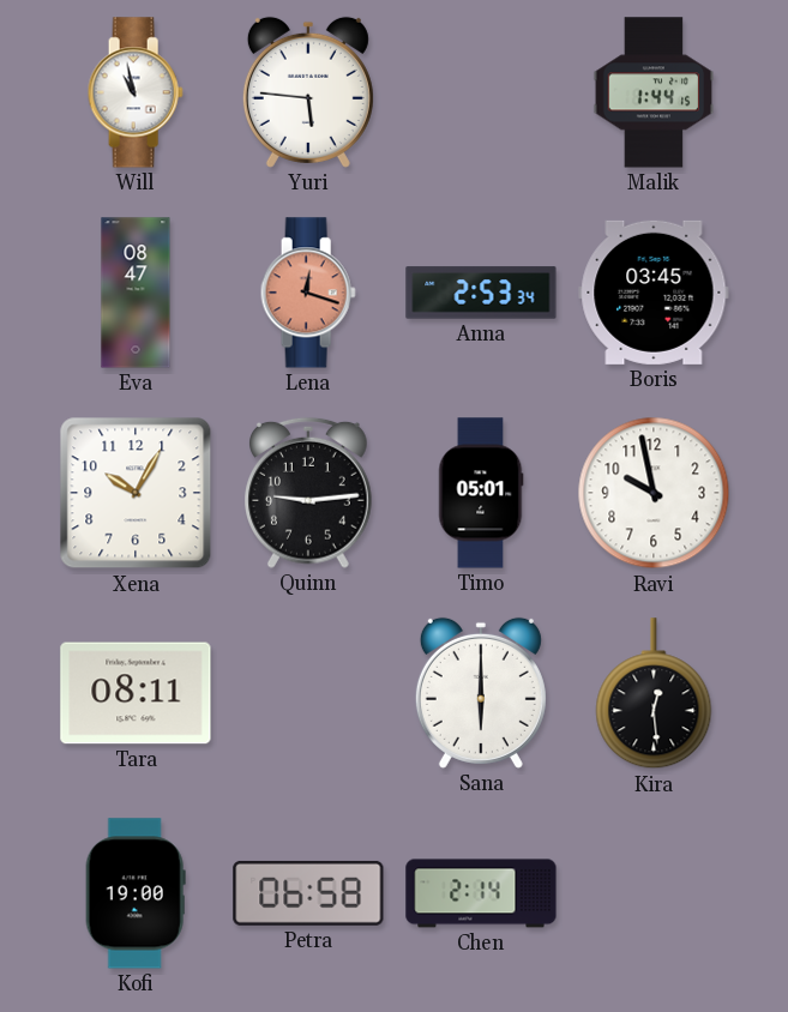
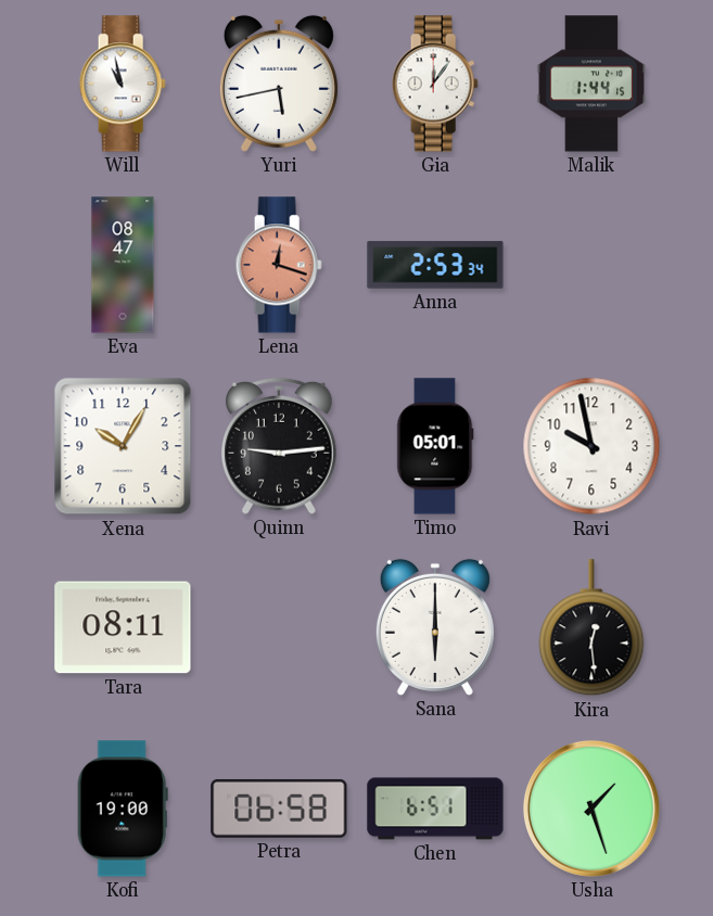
Yuri: 5:46 -> 5:43 (279, 84)
Gia: none -> 12:06 (435, 84)
Boris: 03:45 -> none (654, 293)
Chen: 2:14 -> 6:51 (435, 809)
Usha: none -> 1:27 (591, 809)
